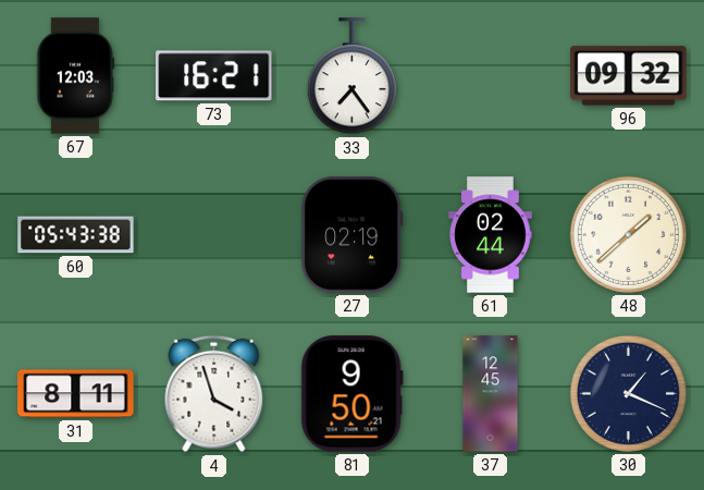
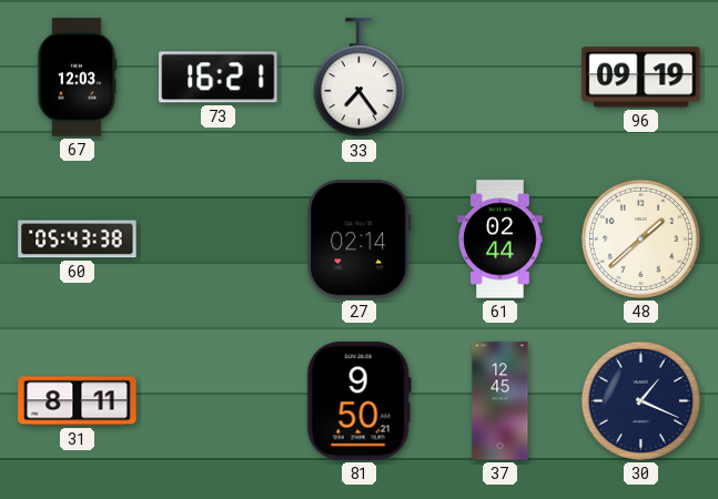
96: 09:32 -> 09:19 (641, 78)
27: 02:19 -> 02:14 (360, 240)
4: 3:57 -> none (214, 394)
